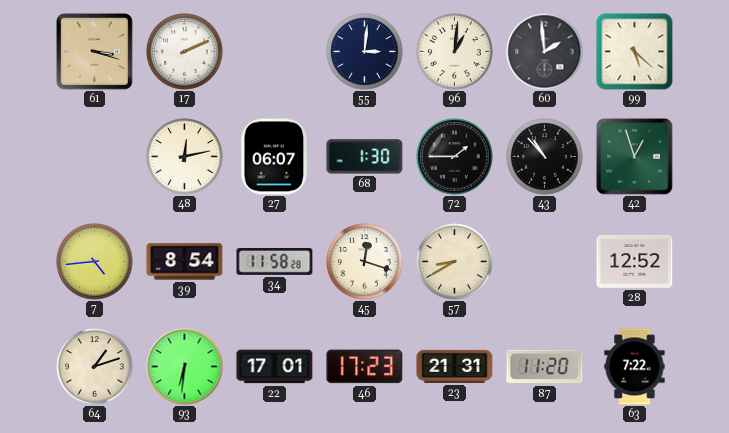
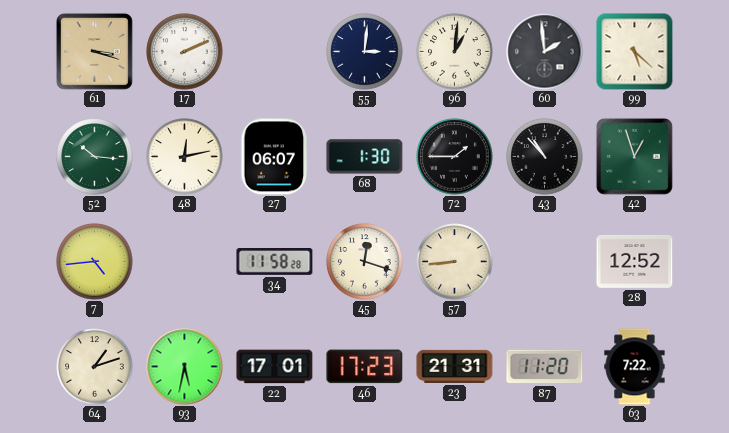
52: none -> 10:16 (95, 157)
39: 8:54 -> none (185, 262)
57: 8:40 -> 8:44 (455, 262)
93: 6:31 -> 5:32 (185, 367)
